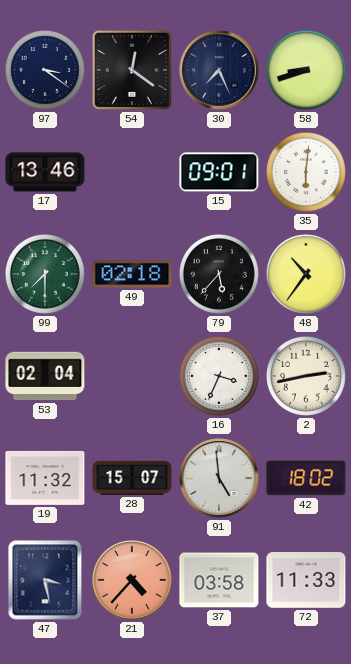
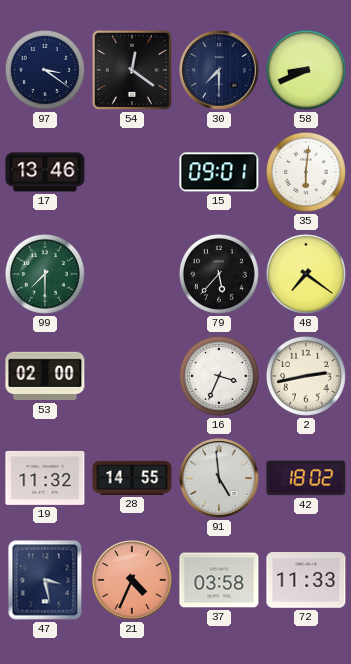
30: 7:26 -> 7:30 (219, 70)
58: 8:42 -> 8:41 (306, 70)
49: 02:18 -> none (132, 274)
48: 10:36 -> 7:21 (306, 274)
53: 02:04 -> 02:00 (45, 376)
28: 15:07 -> 14:55 (132, 478)
21: 4:37 -> 4:34 (132, 580)
